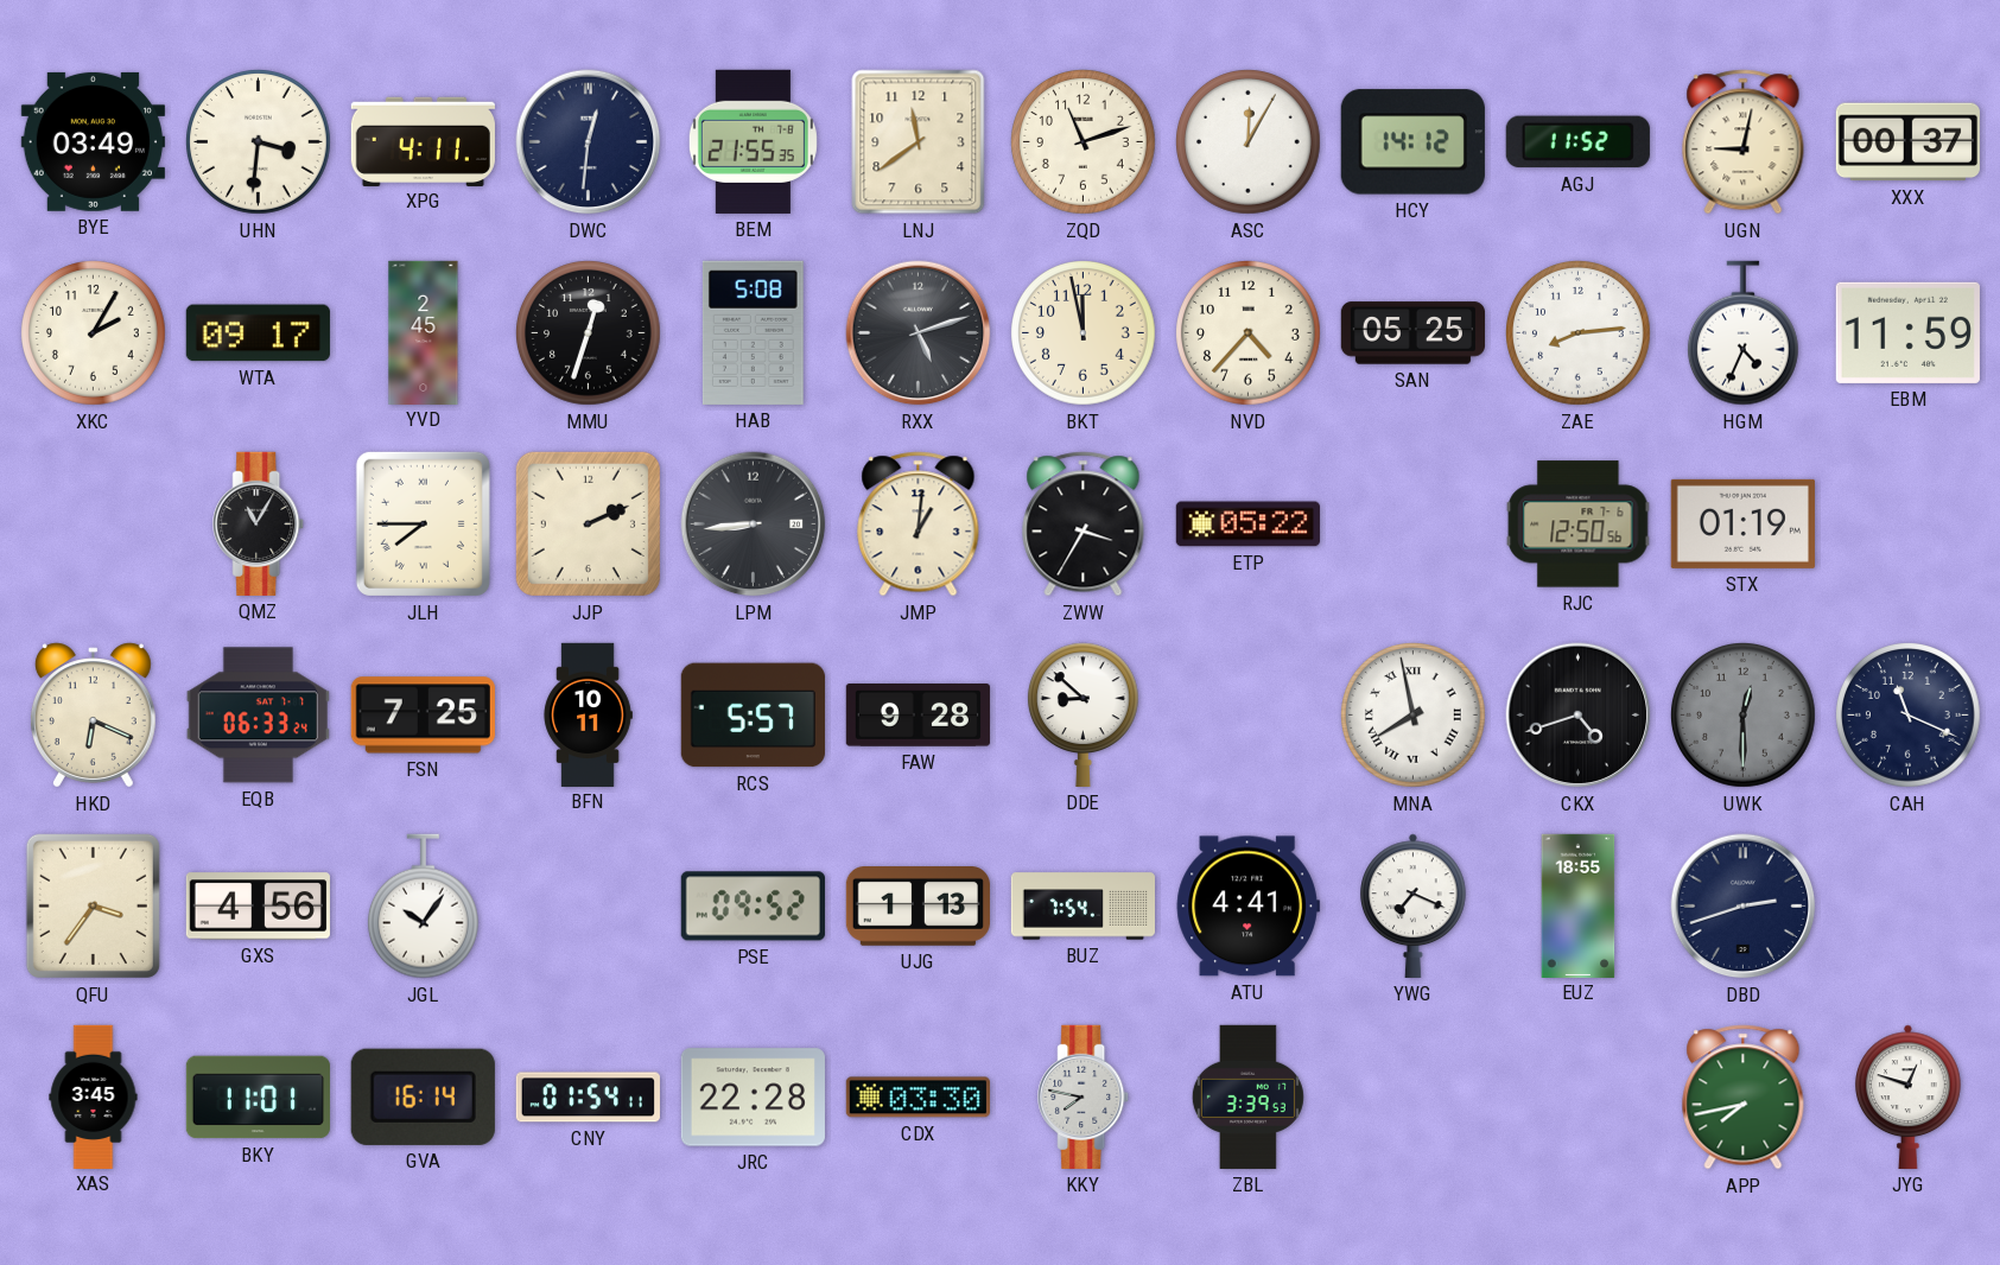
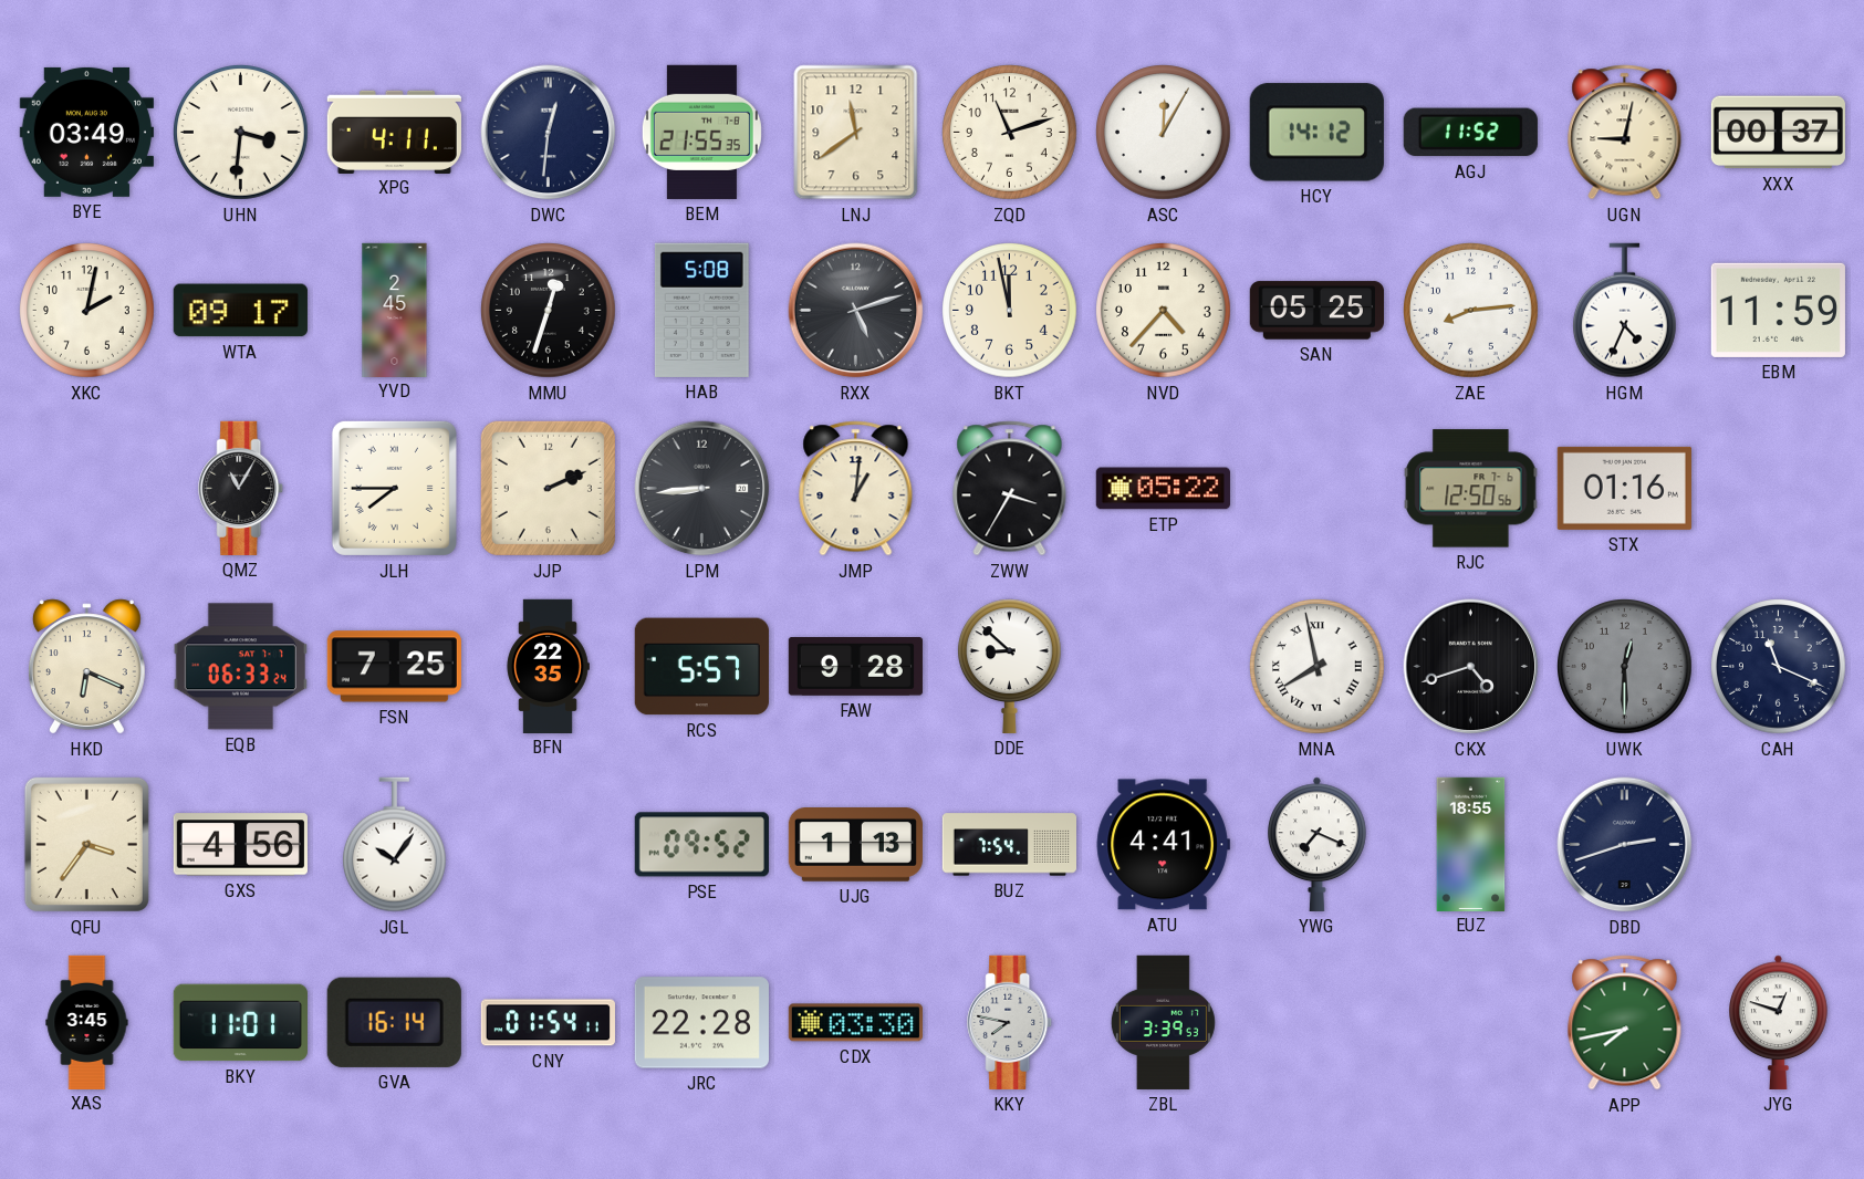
XKC: 2:05 -> 2:02 (87, 311)
STX: 01:19 -> 01:16 (1624, 488)
BFN: 10:11 -> 22:35 (548, 666)
